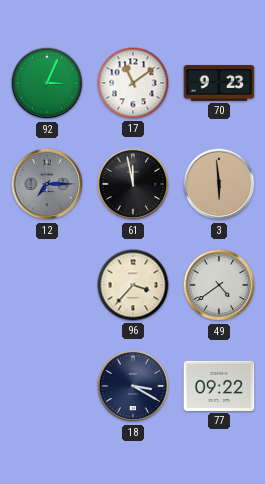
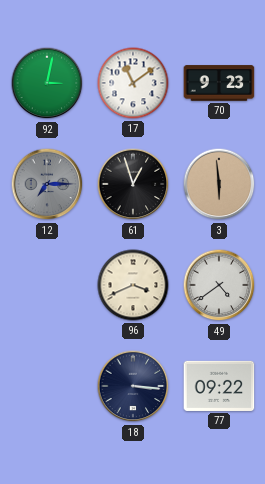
92: 3:04 -> 3:02 (47, 83)
61: 11:58 -> 12:57 (133, 184)
96: 3:37 -> 3:41 (133, 285)
18: 3:20 -> 3:16 (133, 386)
